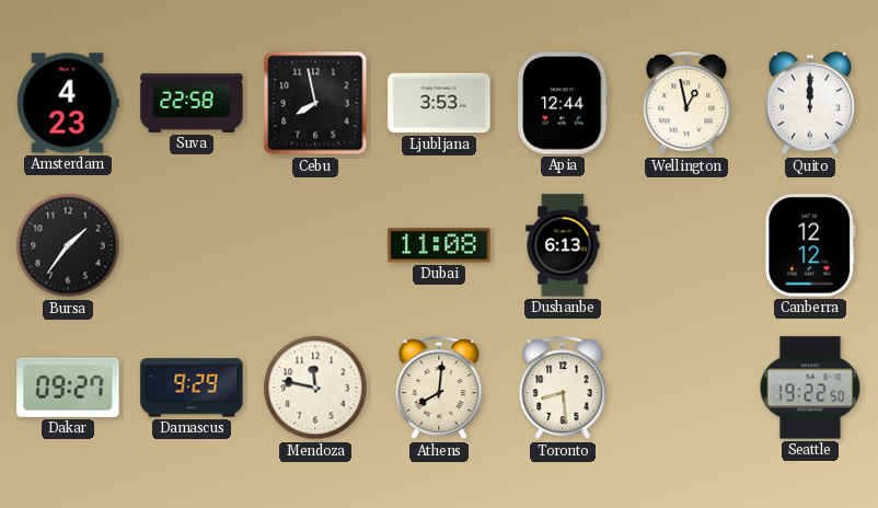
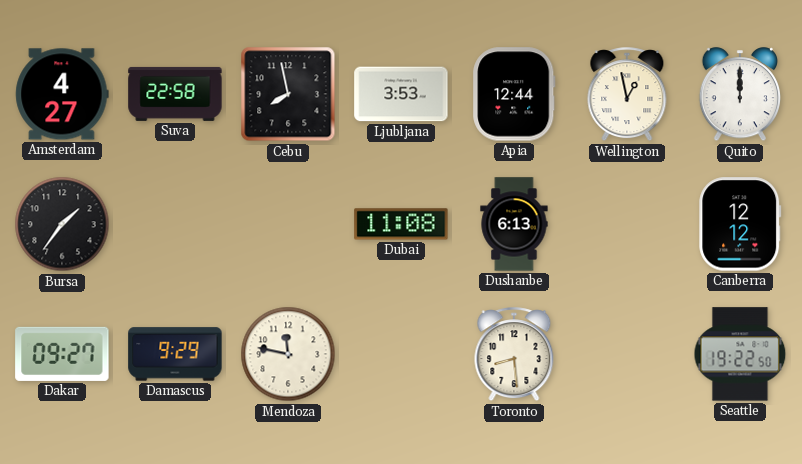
Amsterdam: 4:23 -> 4:27 (62, 94)
Athens: 8:01 -> none (439, 389)
